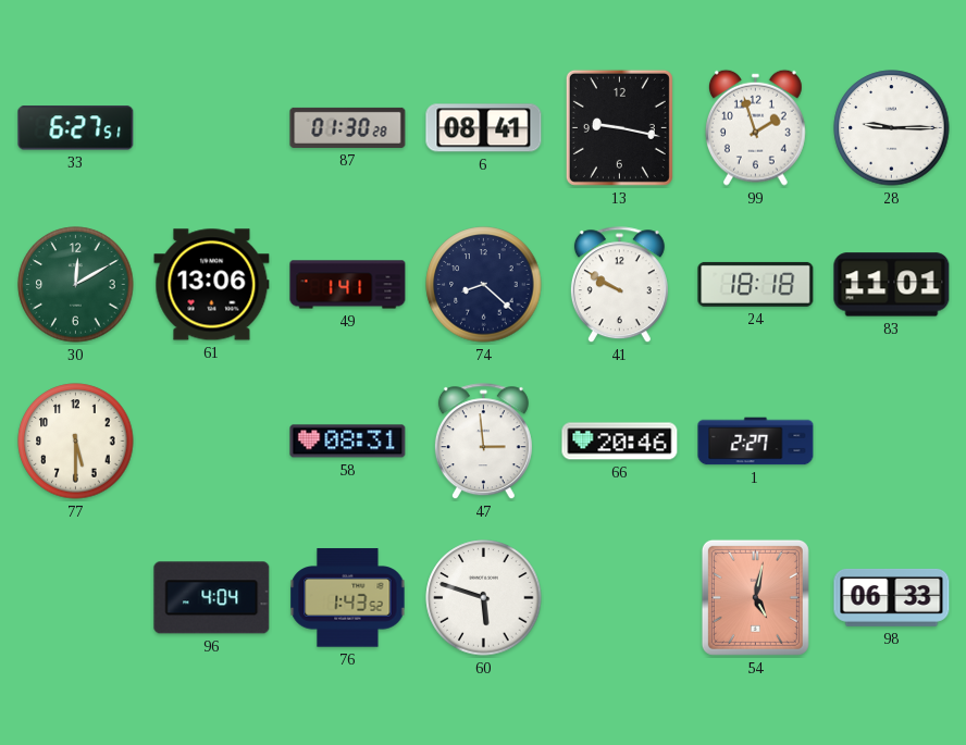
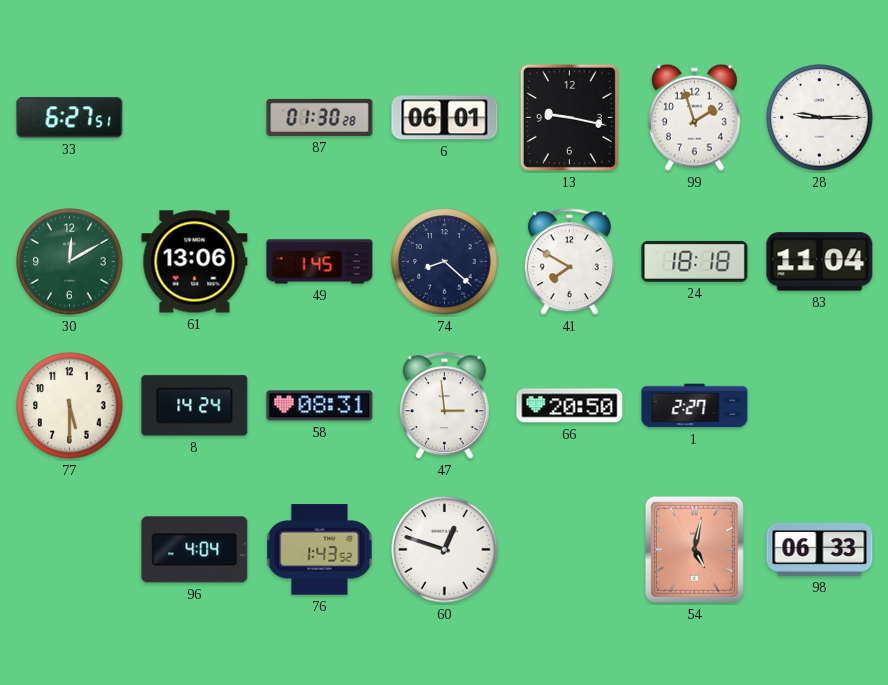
6: 08:41 -> 06:01 (445, 118)
49: 1:41 -> 1:45 (320, 262)
41: 9:50 -> 7:50 (569, 262)
83: 11:01 -> 11:04 (820, 262)
8: none -> 14:24 (195, 406)
66: 20:46 -> 20:50 (570, 406)
60: 5:48 -> 12:48 (445, 550)
